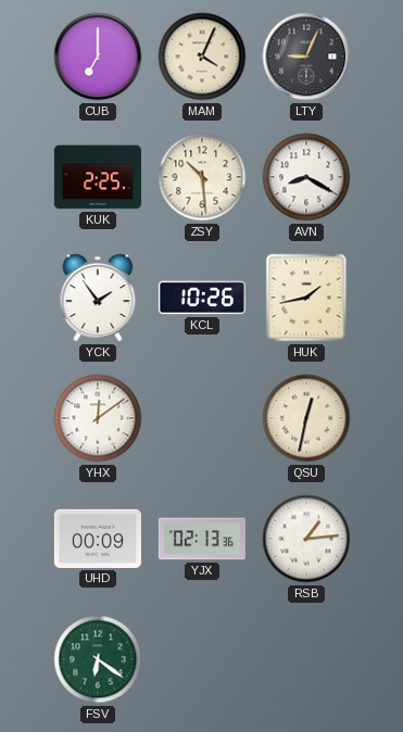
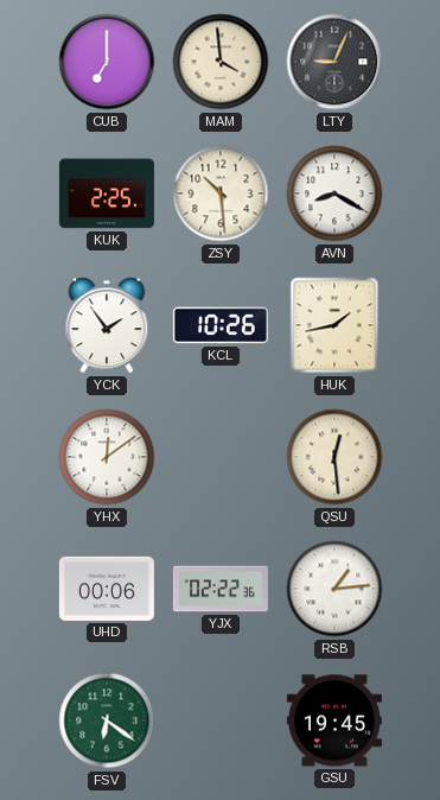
MAM: 4:04 -> 3:59 (221, 62)
QSU: 12:32 -> 12:29 (334, 457)
UHD: 00:09 -> 00:06 (107, 589)
YJX: 02:13 -> 02:22 (221, 589)
GSU: none -> 19:45 (334, 720)
